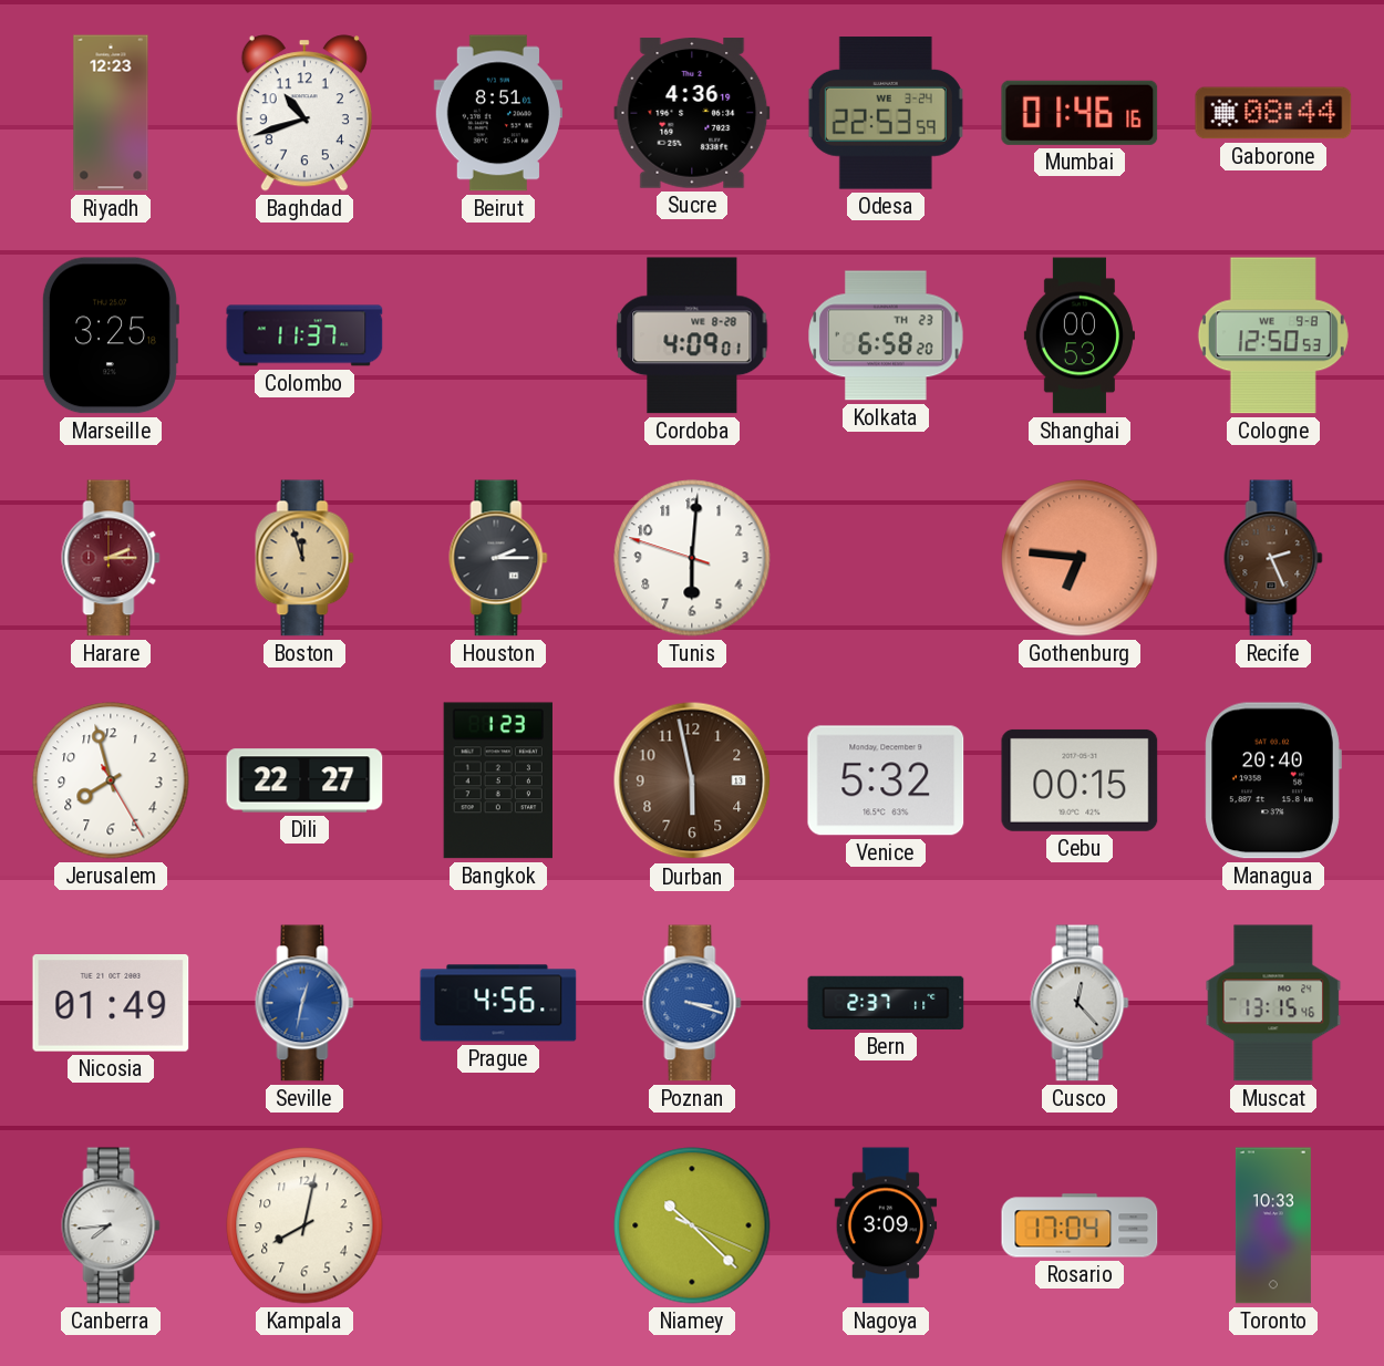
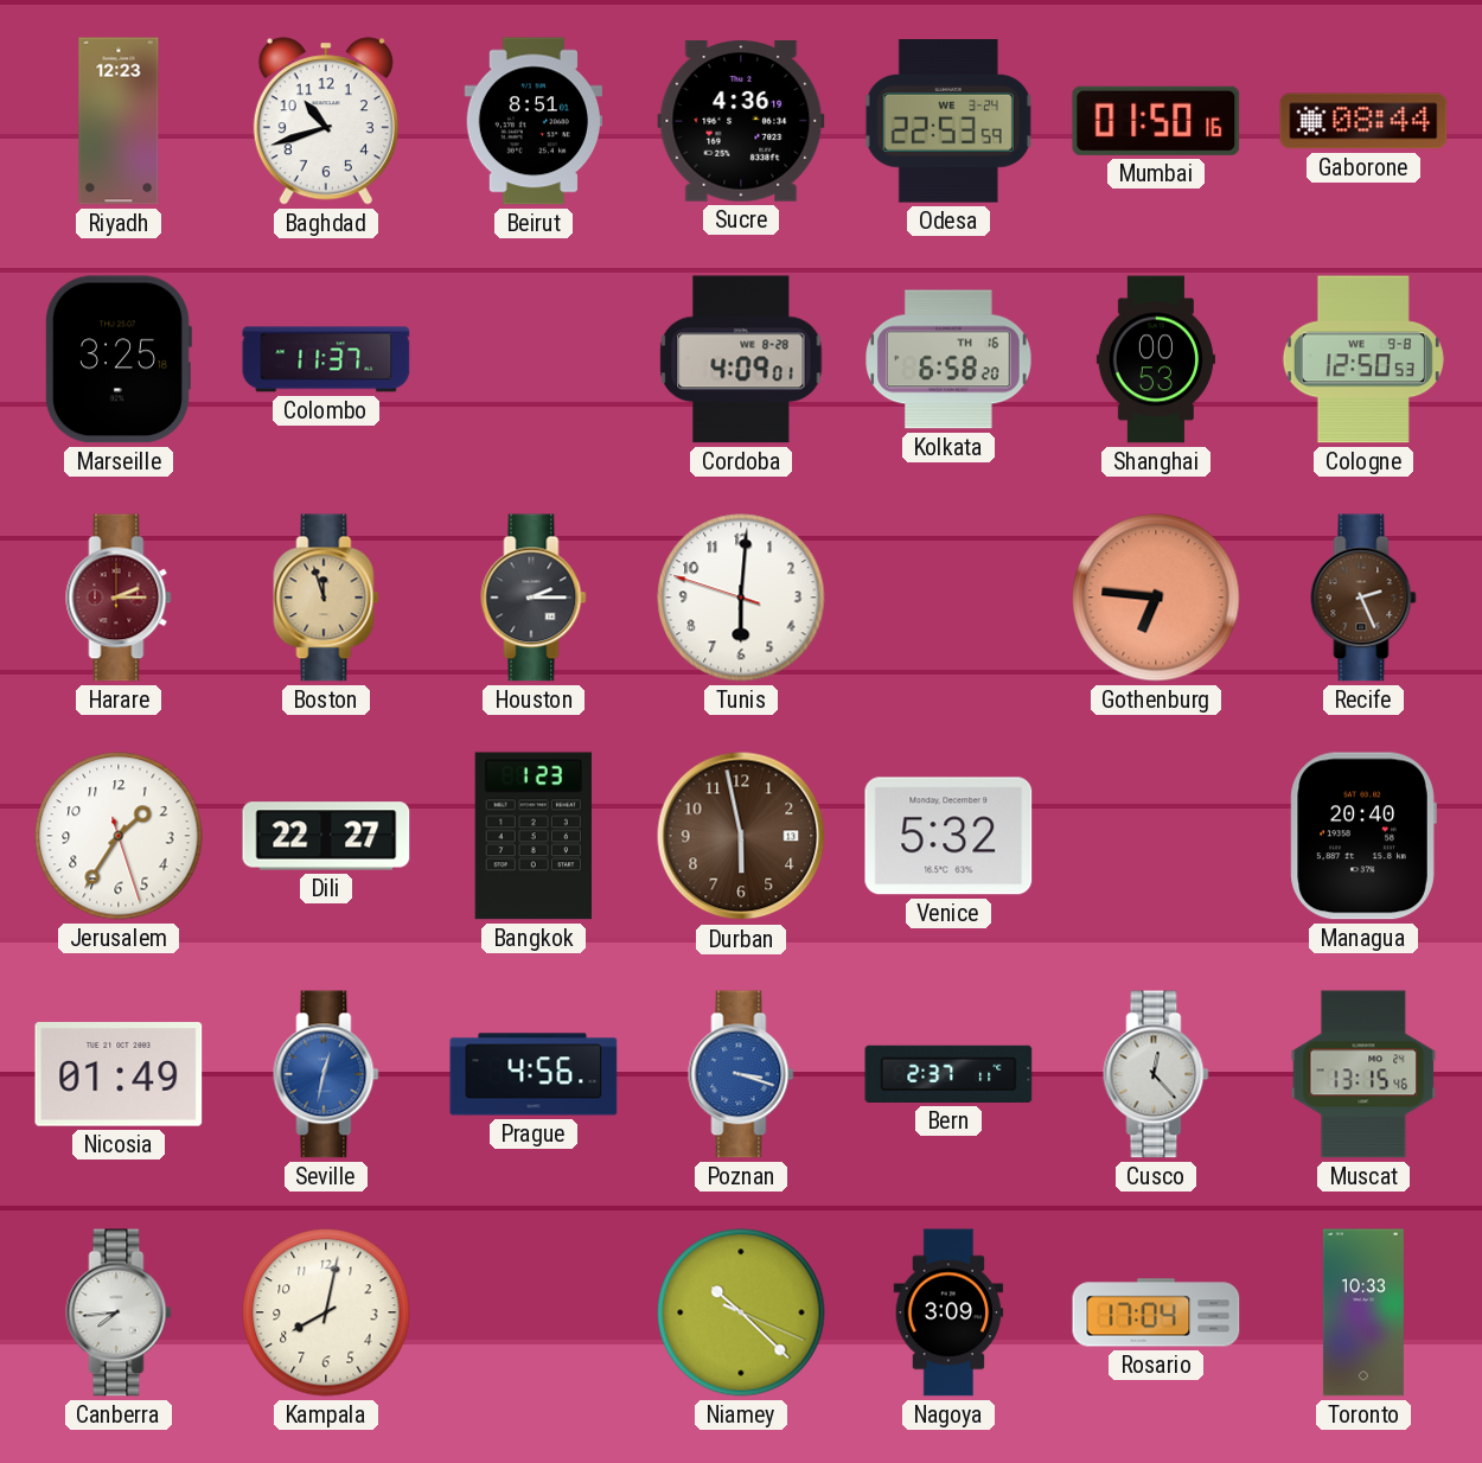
Mumbai: 01:46 -> 01:50 (1156, 121)
Kolkata date: TH 23 -> TH 16 (948, 359)
Jerusalem: 7:57 -> 1:35 (119, 836)
Cebu: 00:15 -> none (1080, 780)
